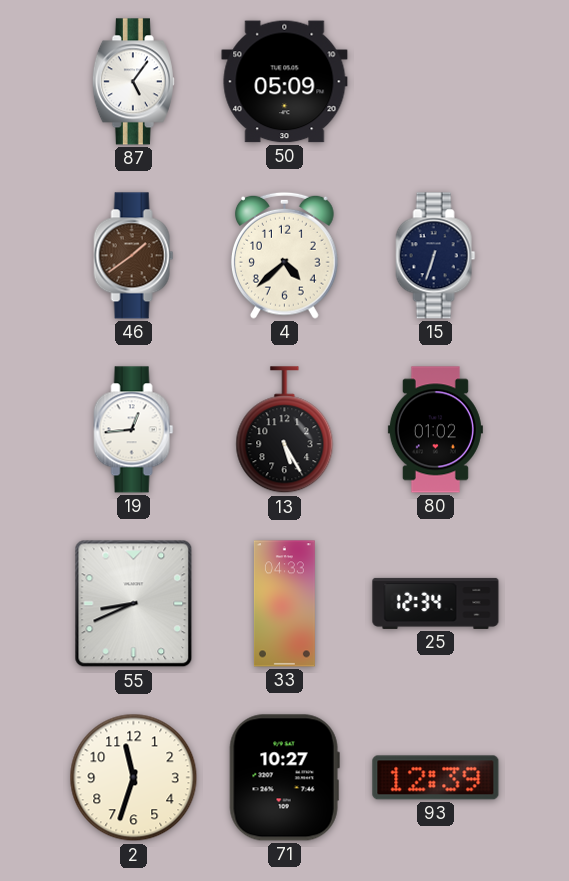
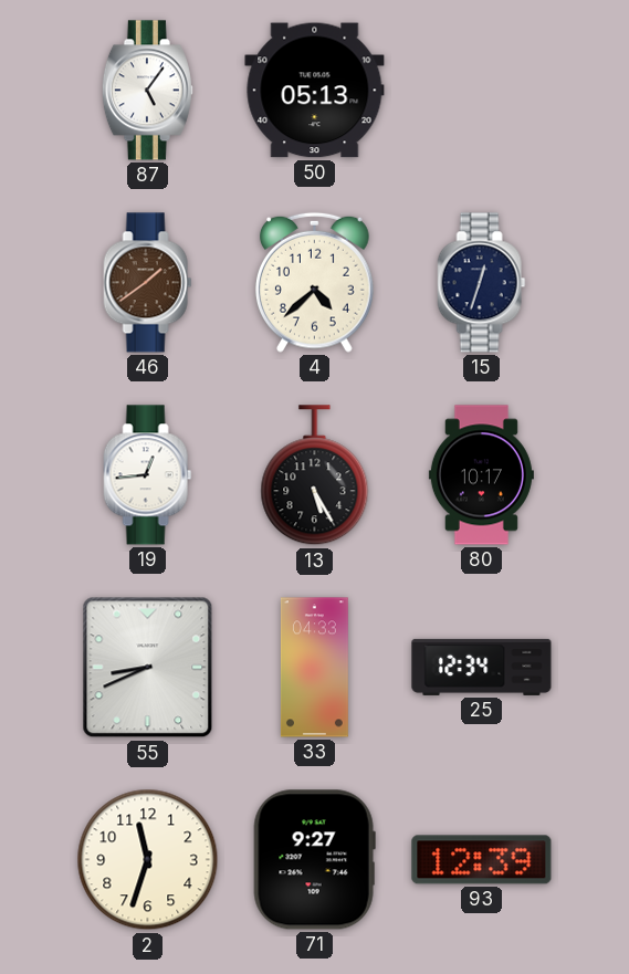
50: 05:09 -> 05:13 (315, 91)
15: 6:33 -> 12:33 (482, 283)
80: 01:02 -> 10:17 (481, 475)
71: 10:27 -> 9:27 (314, 860)
